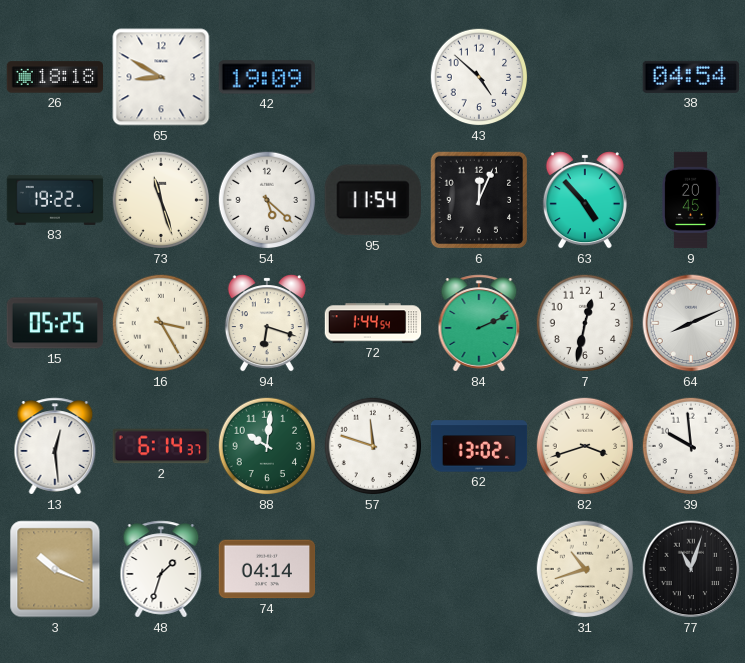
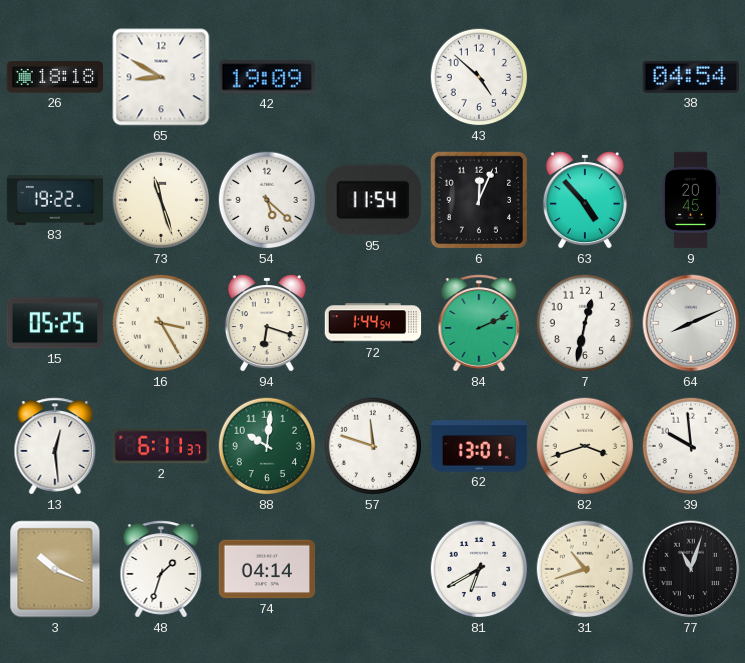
2: 6:14 -> 6:11 (161, 446)
62: 13:02 -> 13:01 (479, 446)
81: none -> 6:40 (479, 569)
